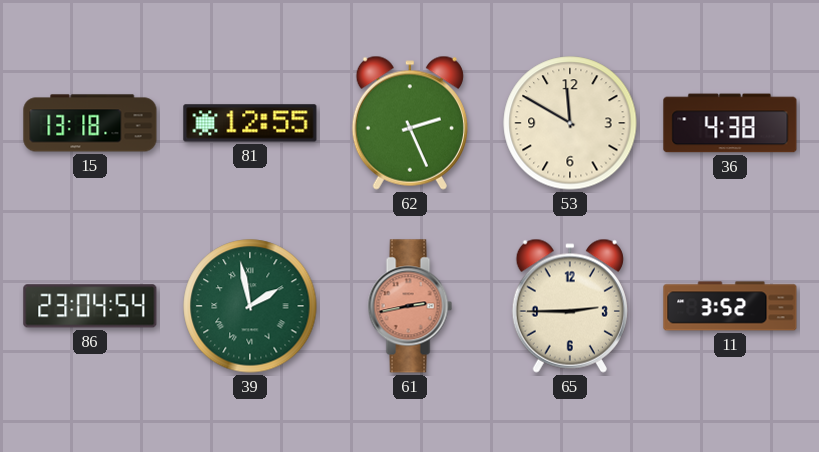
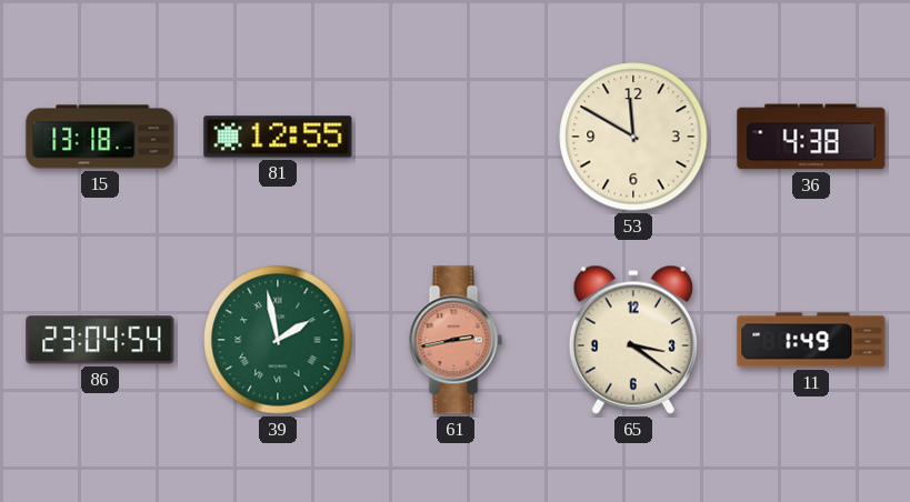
62: 2:26 -> none (410, 123)
65: 2:45 -> 3:21 (633, 340)
11: 3:52 -> 1:49 (811, 340)
